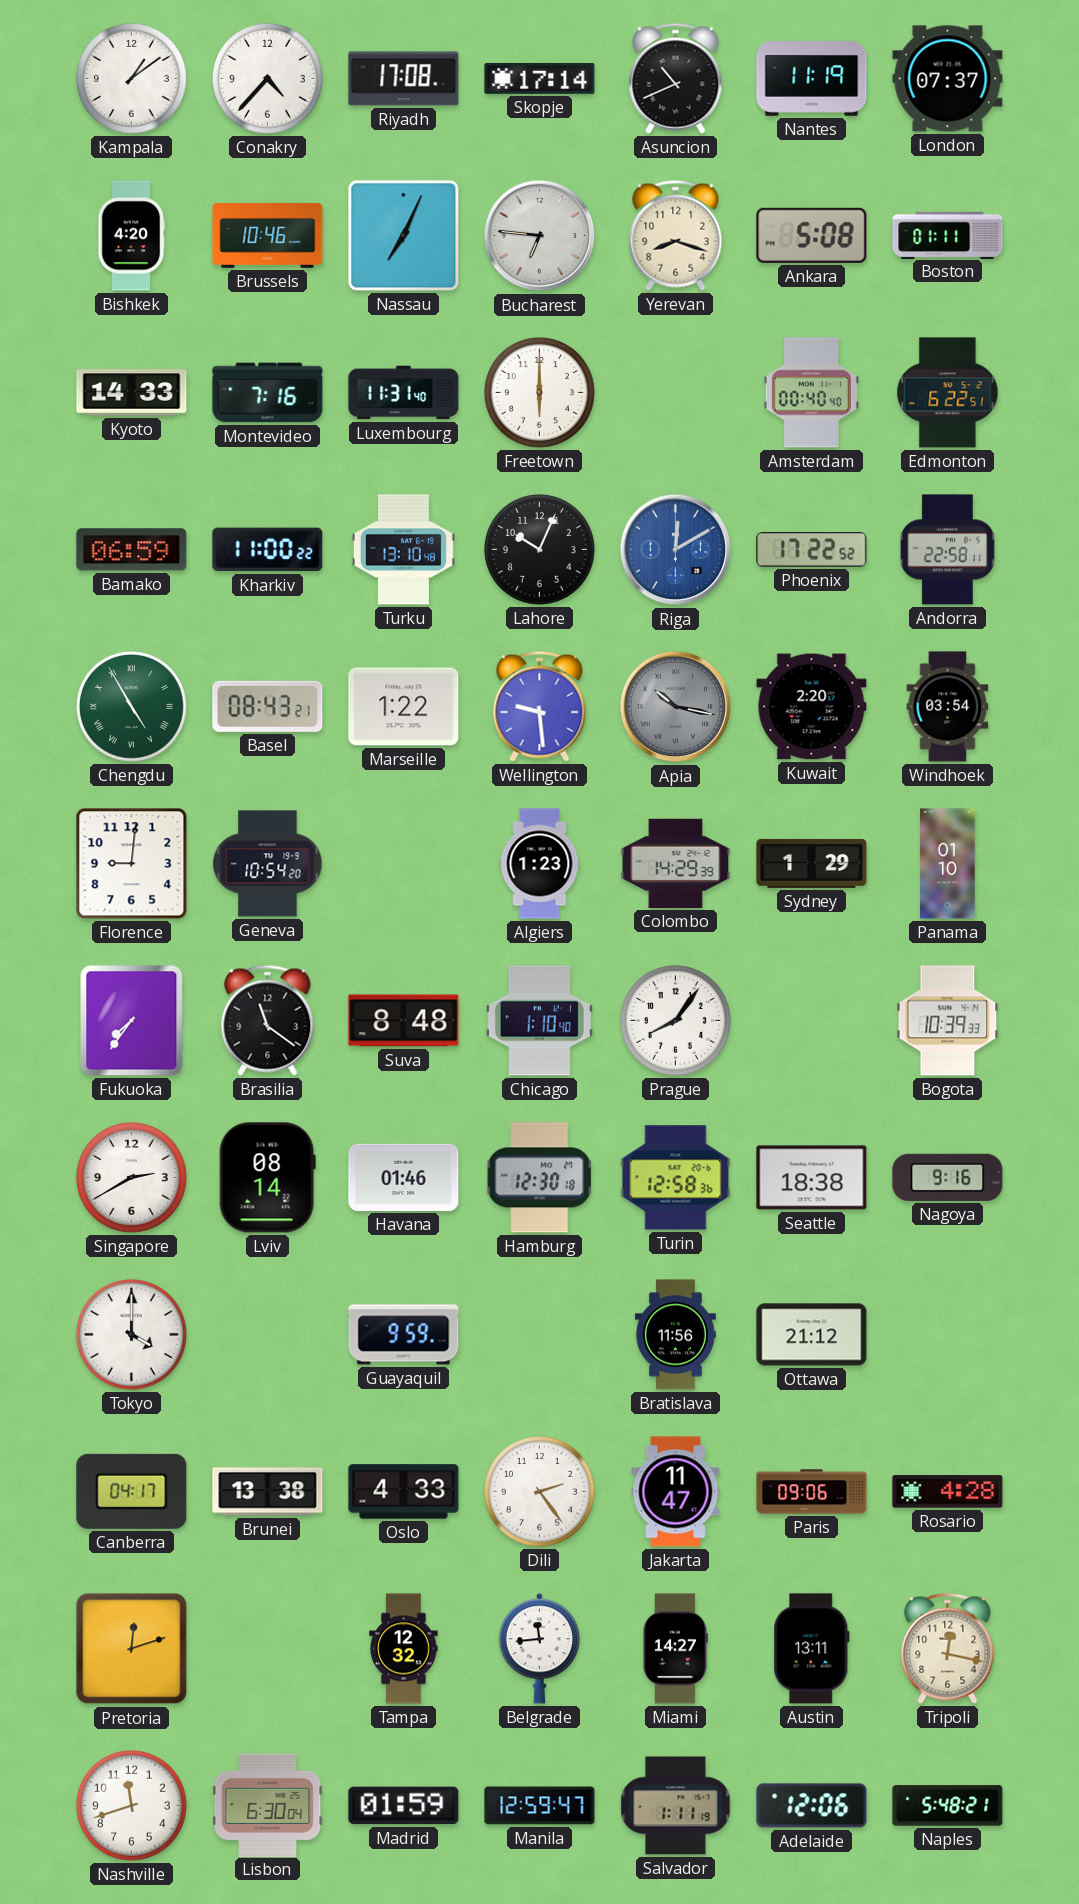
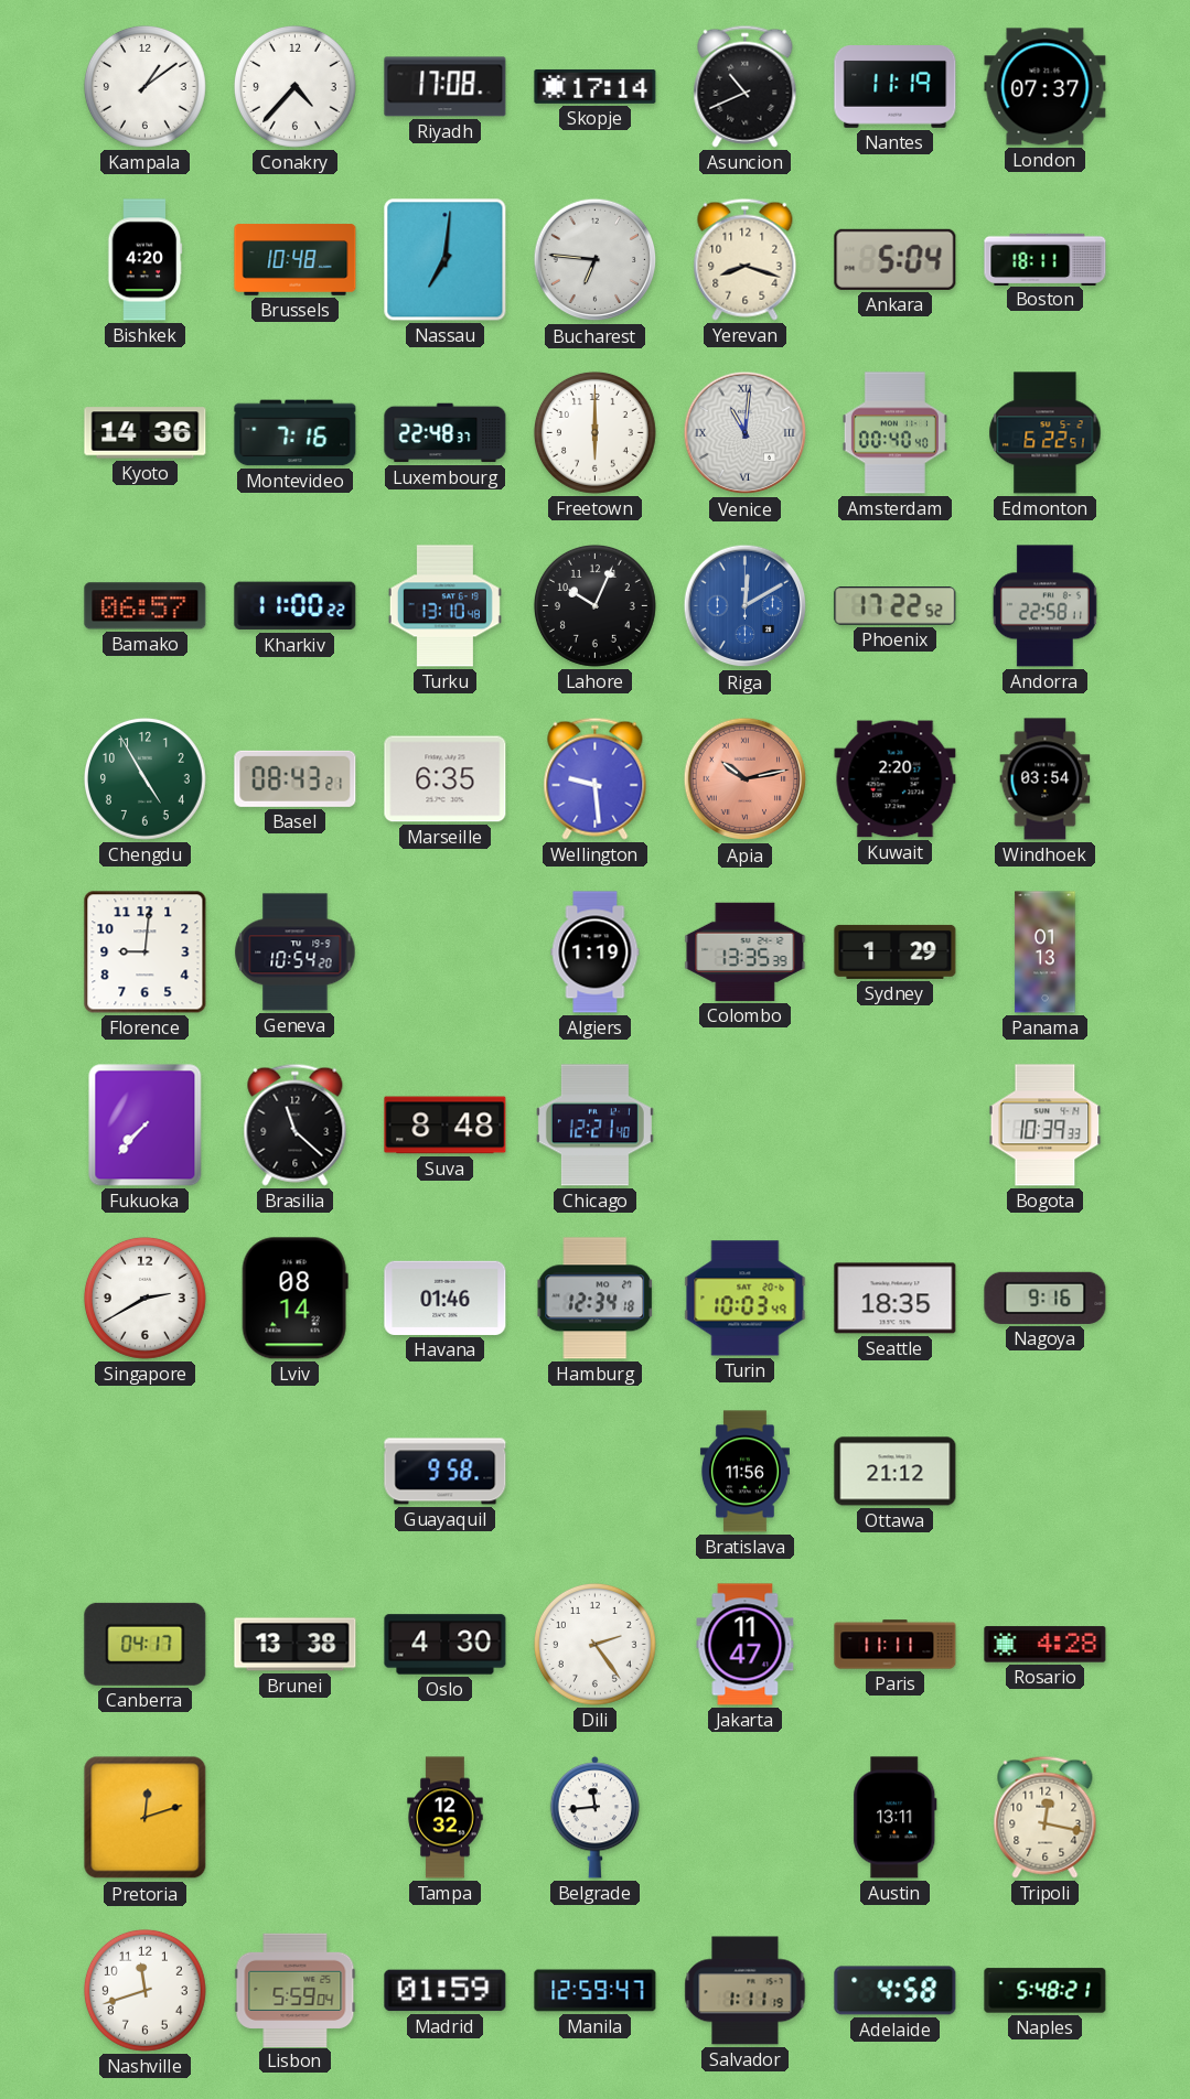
Brussels: 10:46 -> 10:48 (296, 260)
Nassau: 7:04 -> 7:01 (446, 260)
Ankara: 5:08 -> 5:04 (896, 259)
Boston: 01:11 -> 18:11 (1046, 259)
Kyoto: 14:33 -> 14:36 (146, 433)
Luxembourg: 11:31 -> 22:48 (446, 433)
Venice: none -> 11:01 (746, 433)
Bamako: 06:59 -> 06:57 (146, 606)
Chengdu numerals: Roman -> Arabic (144, 778)
Marseille: 1:22 -> 6:35 (446, 779)
Apia: 10:17 -> 10:13 (746, 779)
Apia dial: grey -> salmon (746, 779)
Algiers: 1:23 -> 1:19 (596, 952)
Colombo: 14:29 -> 13:35 (746, 951)
Panama: 01:10 -> 01:13 (1046, 952)
Fukuoka: 7:36 -> 7:37 (146, 1126)
Brasilia: 11:21 -> 11:22 (296, 1124)
Chicago: 1:10 -> 12:21 (594, 1126)
Prague: 8:06 -> none (675, 1020)
Hamburg: 12:30 -> 12:34 (596, 1299)
Turin: 12:58 -> 10:03 (746, 1299)
Seattle: 18:38 -> 18:35 (896, 1299)
Tokyo: 4:00 -> none (131, 1334)
Guayaquil: 9:59 -> 9:58 (446, 1472)
Oslo: 4:33 -> 4:30 (446, 1645)
Paris: 09:06 -> 11:11 (896, 1645)
Miami: 14:27 -> none (675, 1649)
Lisbon: 6:30 -> 5:59 (296, 1990)
Adelaide: 12:06 -> 4:58 (896, 1991)
